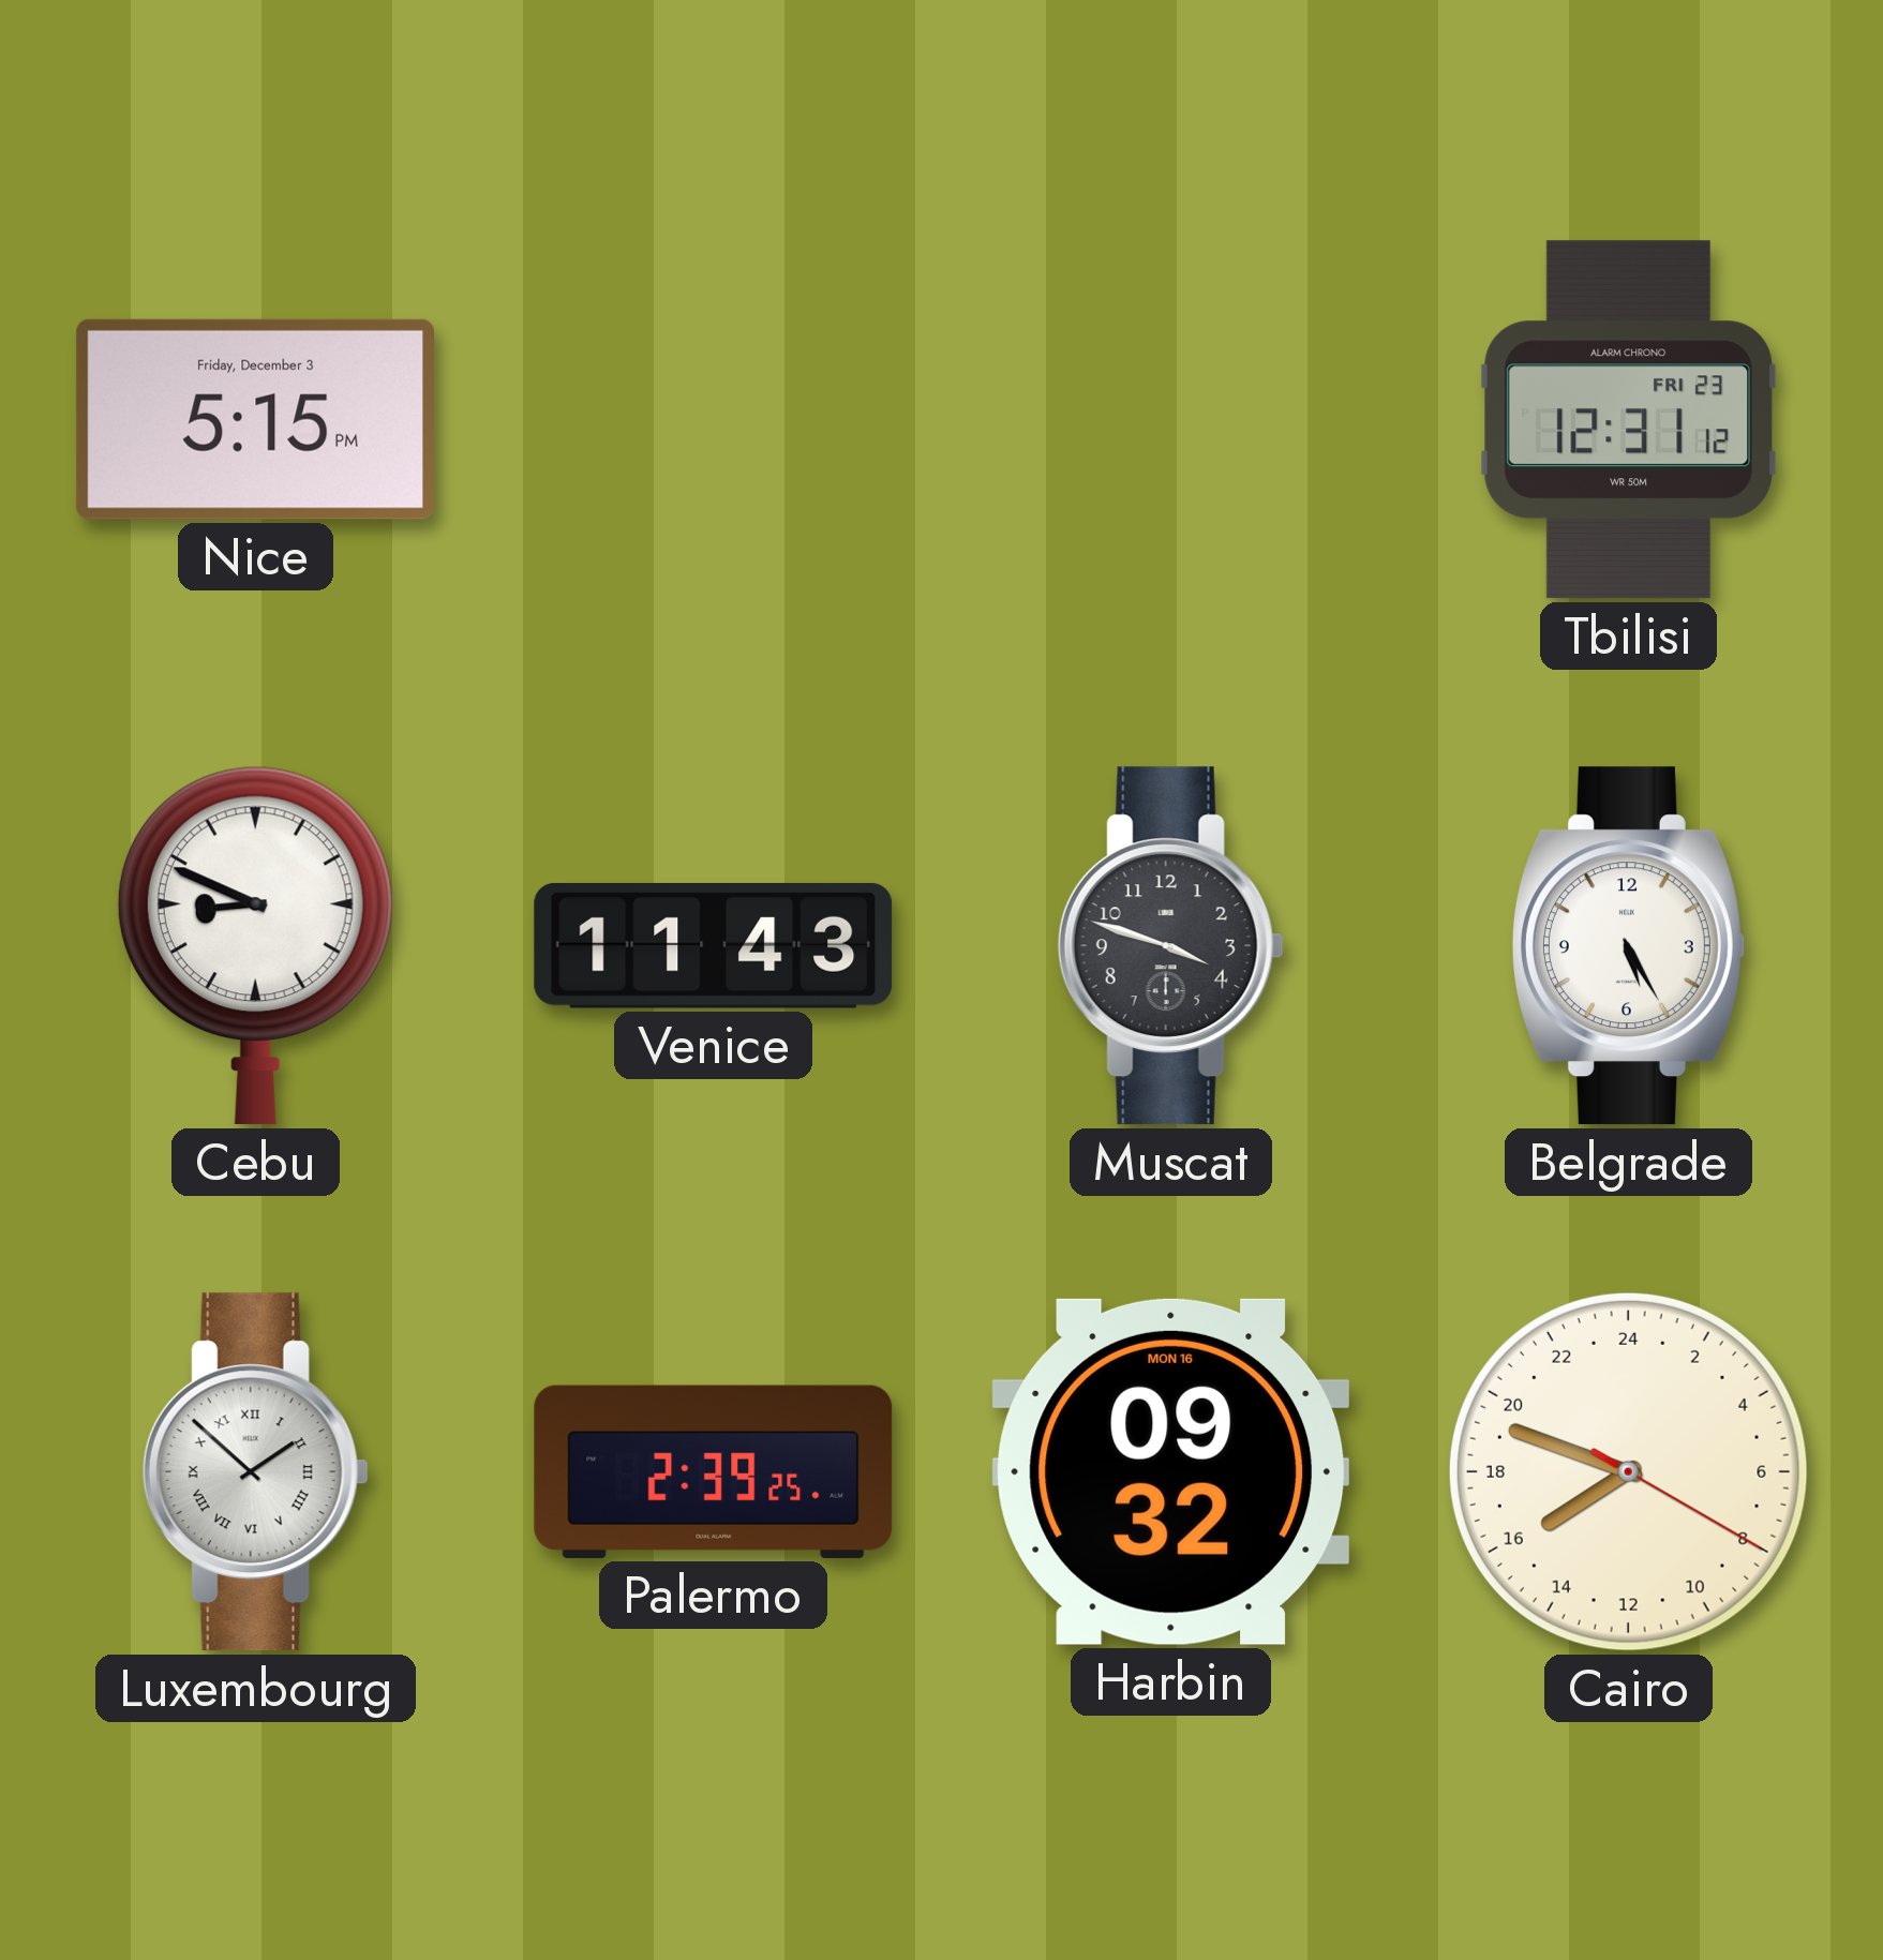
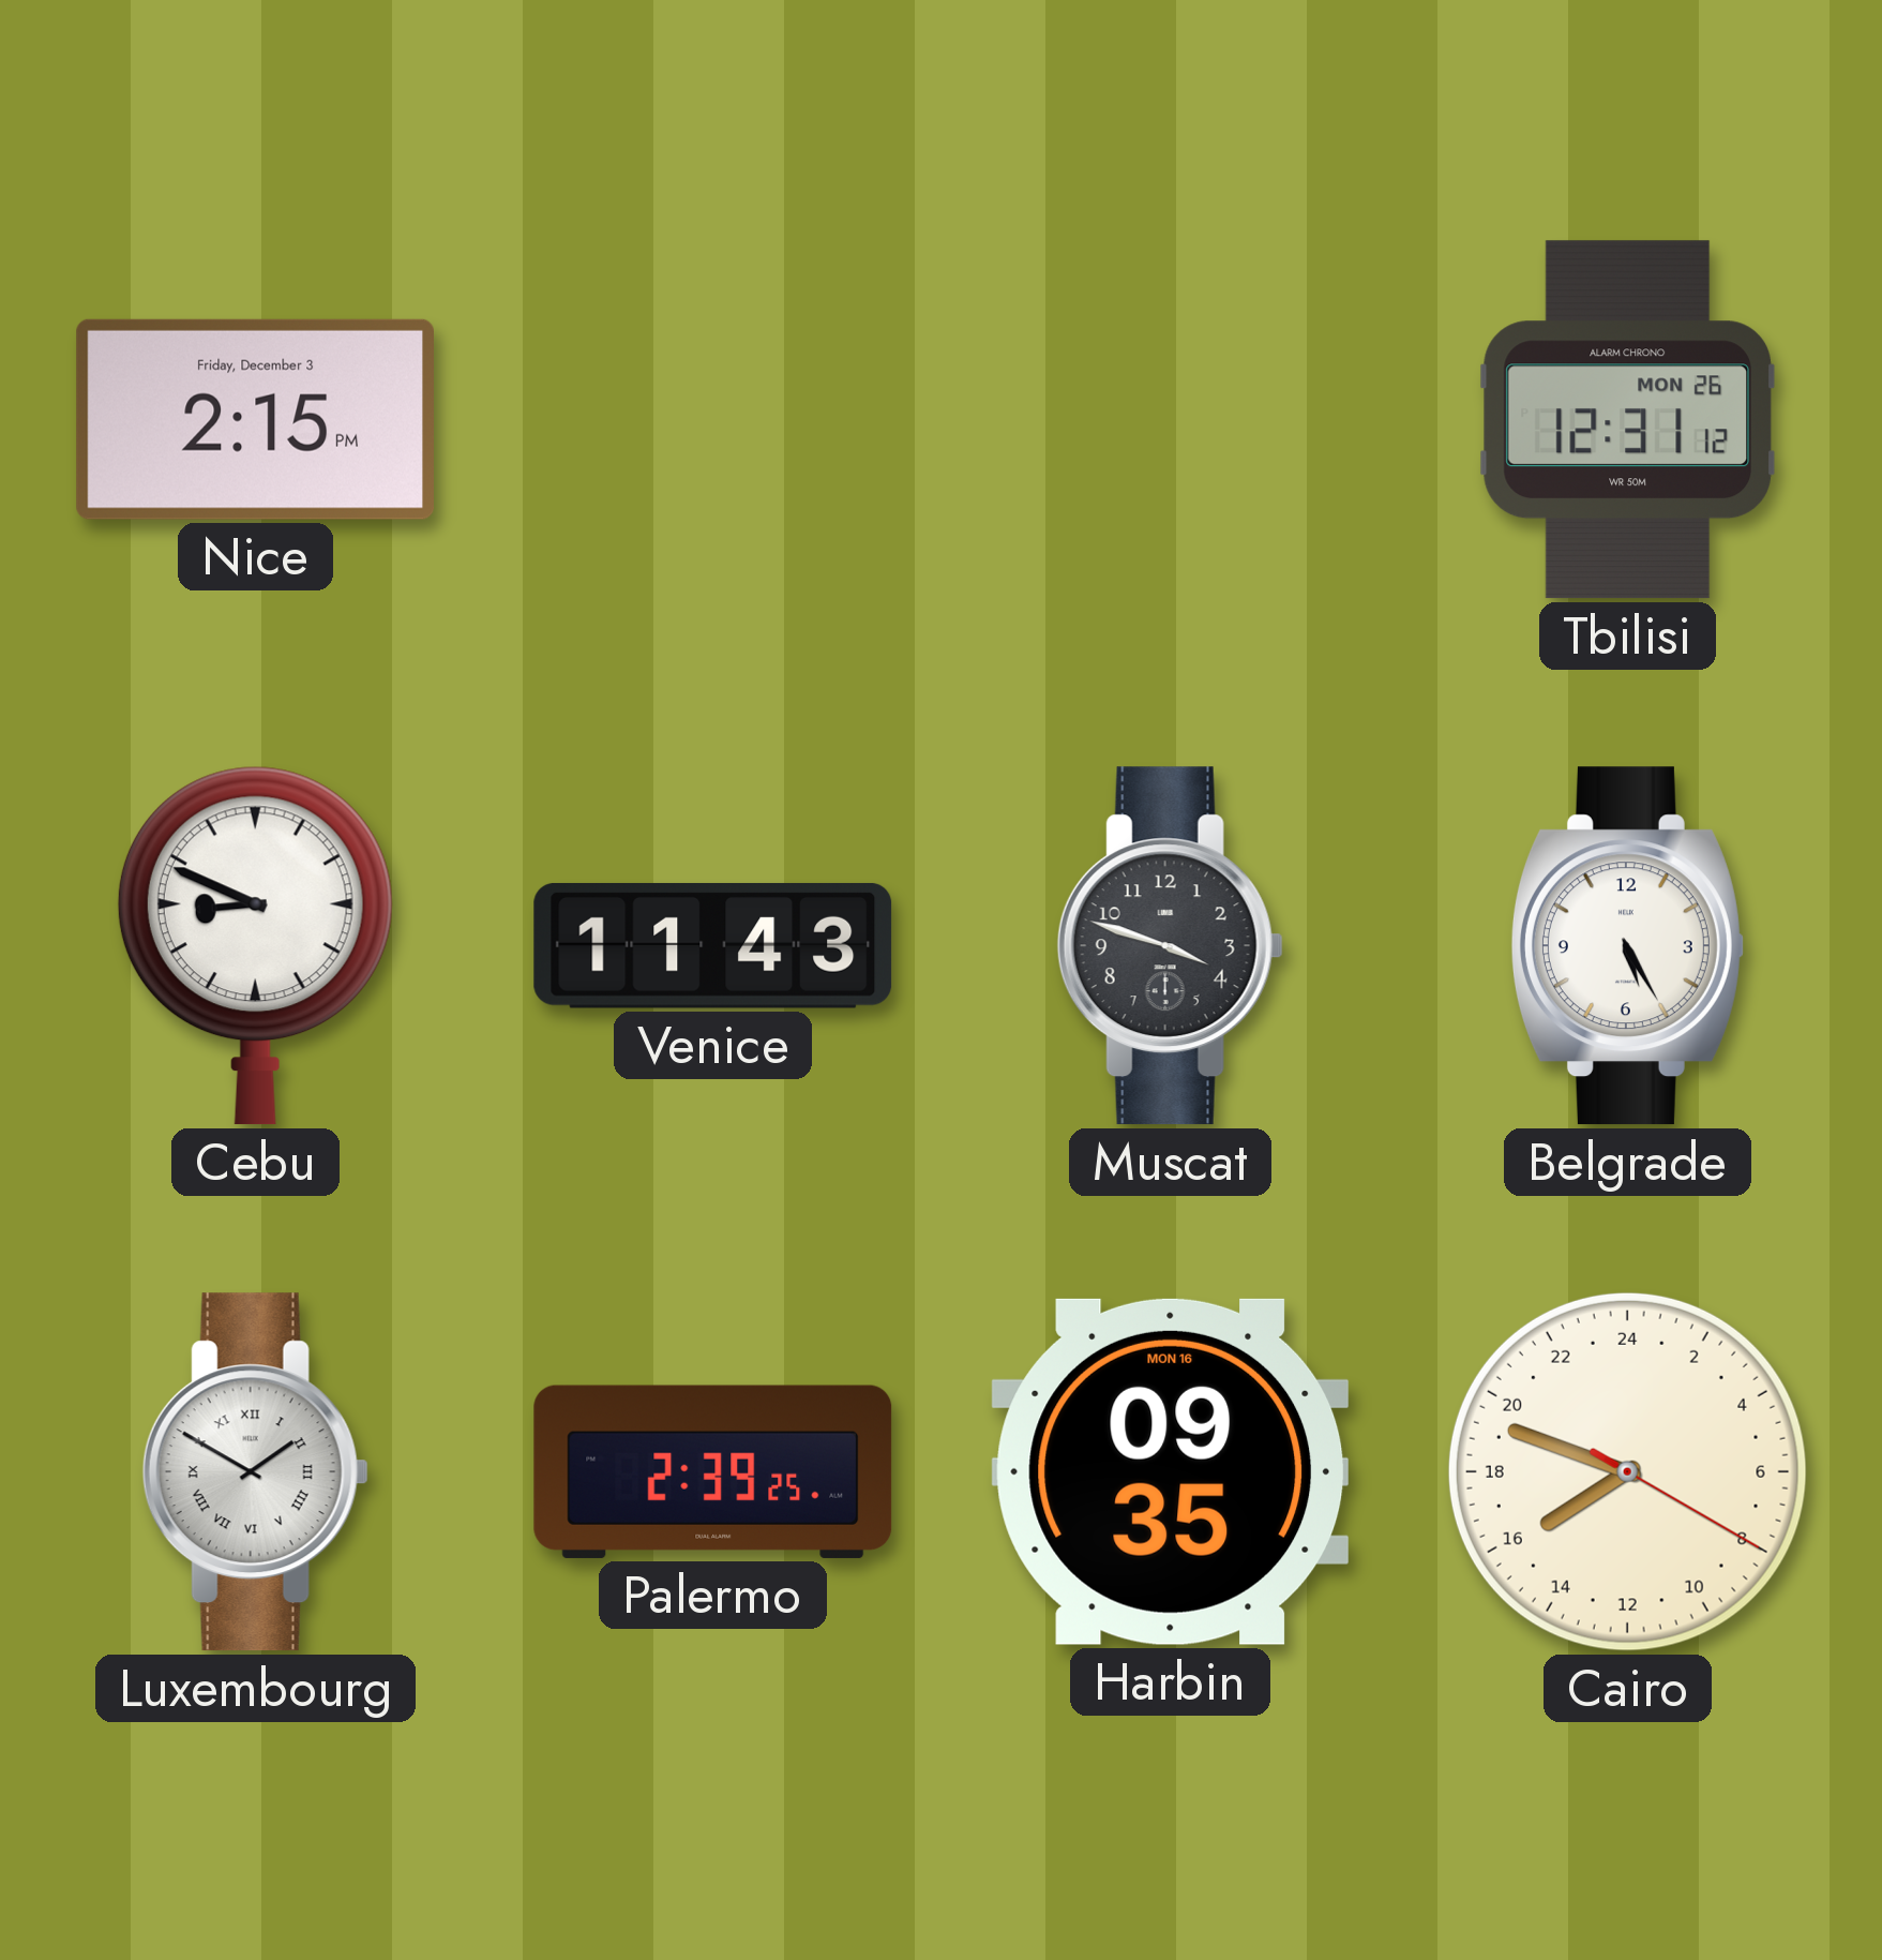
Nice: 5:15 -> 2:15 (255, 419)
Tbilisi date: FRI 23 -> MON 26 (1627, 420)
Luxembourg: 1:52 -> 1:50 (255, 1472)
Harbin: 09:32 -> 09:35 (1171, 1471)
